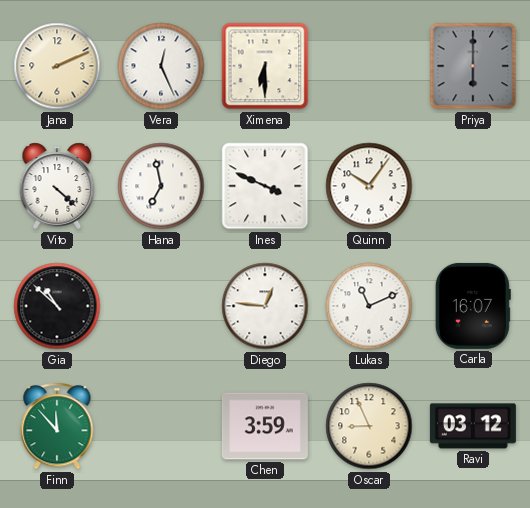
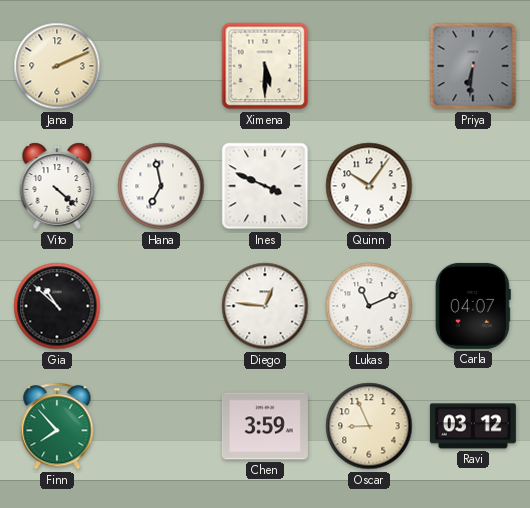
Vera: 12:26 -> none (161, 66)
Ximena: 6:30 -> 5:30 (265, 66)
Priya: 6:00 -> 6:31 (473, 66)
Carla: 16:07 -> 04:07 (473, 306)
Finn: 11:53 -> 7:53 (57, 426)
